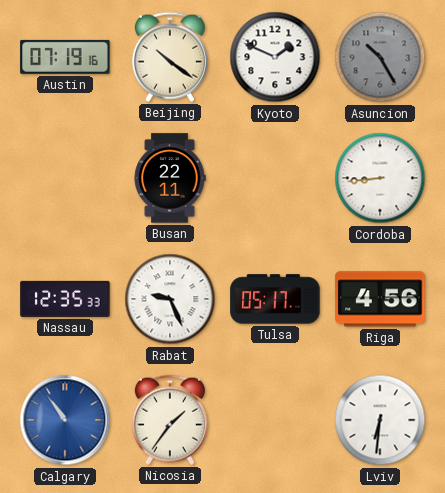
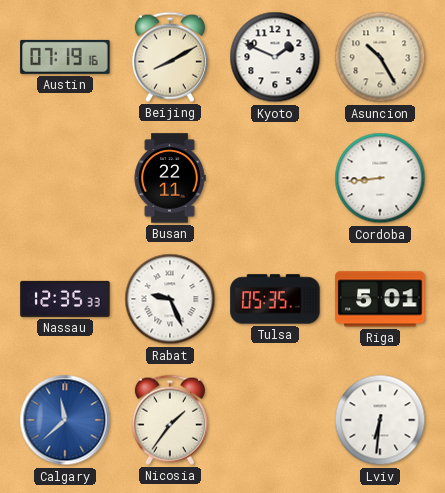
Beijing: 10:21 -> 8:10 (170, 57)
Asuncion dial: grey -> cream (380, 57)
Tulsa: 05:17 -> 05:35 (275, 299)
Riga: 4:56 -> 5:01 (380, 299)
Calgary: 10:54 -> 11:38 (65, 420)
